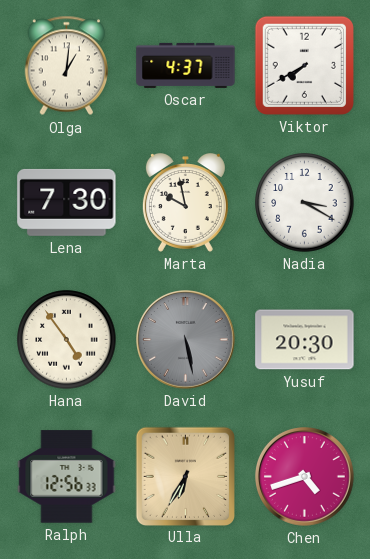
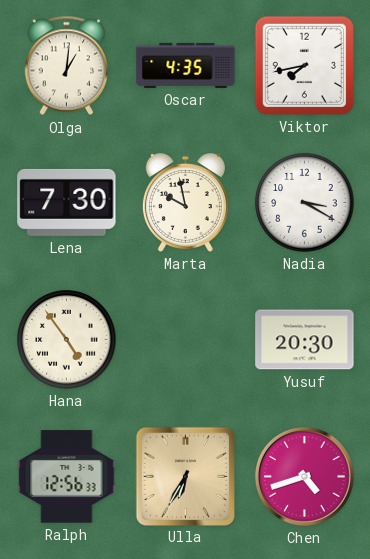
Oscar: 4:37 -> 4:35 (186, 65)
Viktor: 7:40 -> 7:43 (304, 65)
David: 5:28 -> none (186, 340)
